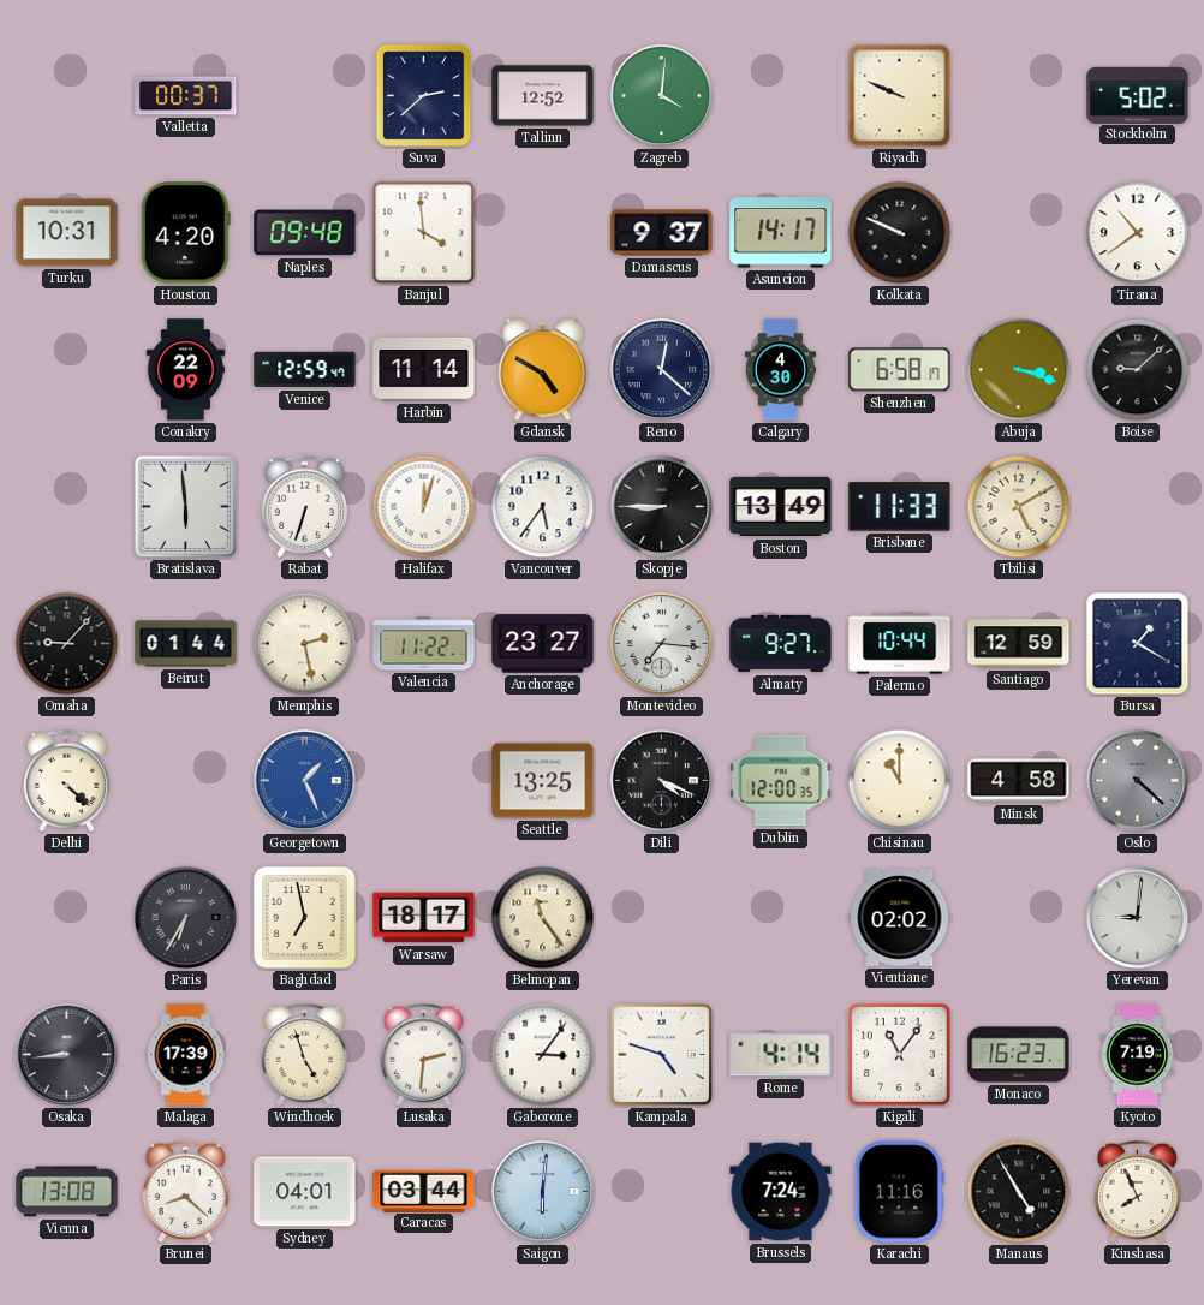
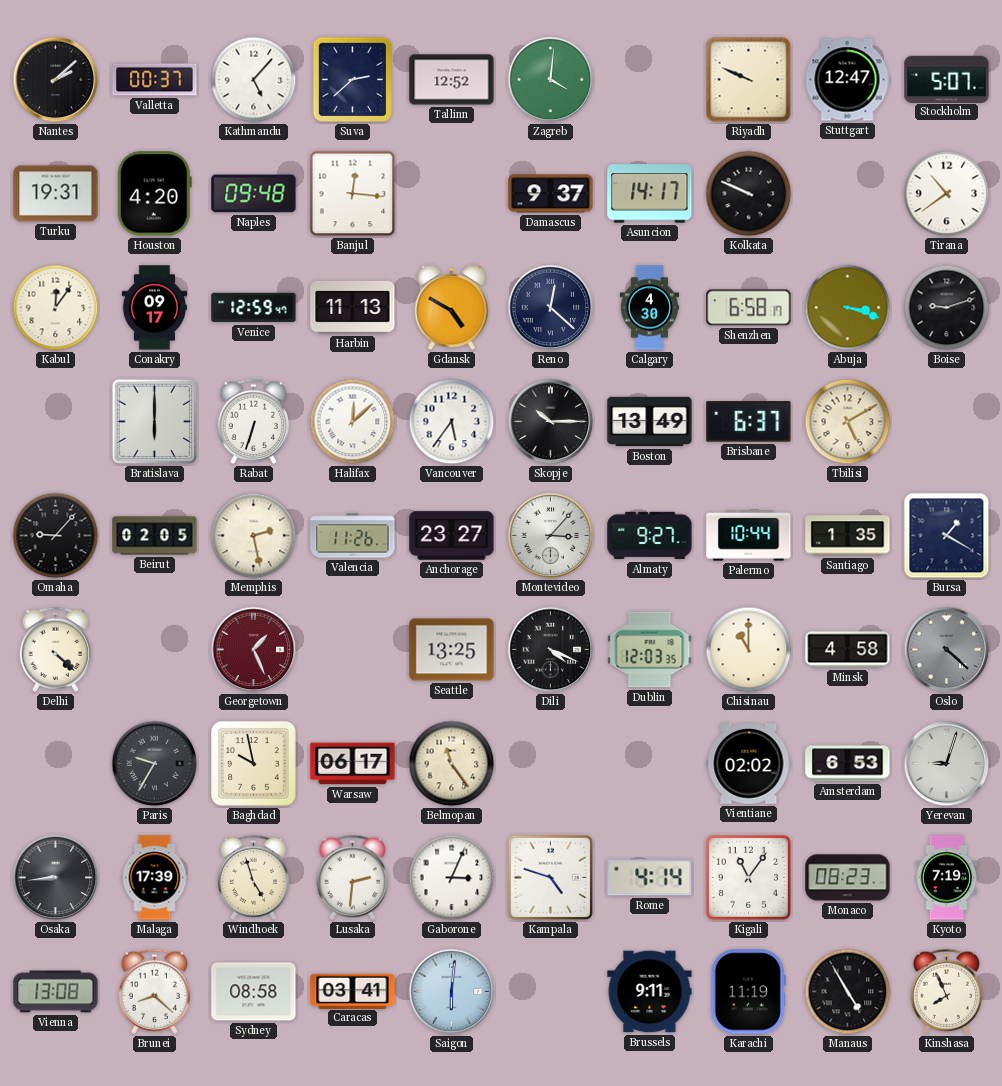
Nantes: none -> 2:08 (56, 80)
Kathmandu: none -> 5:07 (254, 80)
Stuttgart: none -> 12:47 (847, 80)
Stockholm: 5:02 -> 5:07 (947, 79)
Turku: 10:31 -> 19:31 (56, 194)
Banjul: 3:59 -> 12:16 (353, 194)
Kabul: none -> 12:06 (56, 308)
Conakry: 22:09 -> 09:17 (154, 308)
Harbin: 11:14 -> 11:13 (353, 307)
Boise: 9:08 -> 9:12 (947, 308)
Bratislava: 5:59 -> 6:00 (155, 422)
Halifax: 12:03 -> 12:08 (353, 422)
Skopje: 8:45 -> 10:15 (551, 422)
Brisbane: 11:33 -> 6:37 (749, 422)
Beirut: 01:44 -> 02:05 (155, 536)
Valencia: 11:22 -> 11:26 (353, 536)
Montevideo: 7:16 -> 3:07 (551, 536)
Santiago: 12:59 -> 1:35 (848, 536)
Georgetown dial: blue -> burgundy (254, 650)
Dublin: 12:00 -> 12:03 (650, 650)
Paris: 6:35 -> 9:35 (155, 764)
Baghdad: 6:58 -> 9:58 (254, 764)
Warsaw: 18:17 -> 06:17 (353, 764)
Amsterdam: none -> 6:53 (848, 764)
Yerevan: 9:01 -> 9:03 (947, 764)
Gaborone: 3:06 -> 3:04 (452, 878)
Monaco: 16:23 -> 08:23 (848, 878)
Sydney: 04:01 -> 08:58 (254, 992)
Caracas: 03:44 -> 03:41 (353, 991)
Brussels: 7:24 -> 9:11 (650, 992)
Karachi: 11:16 -> 11:19 (748, 992)
